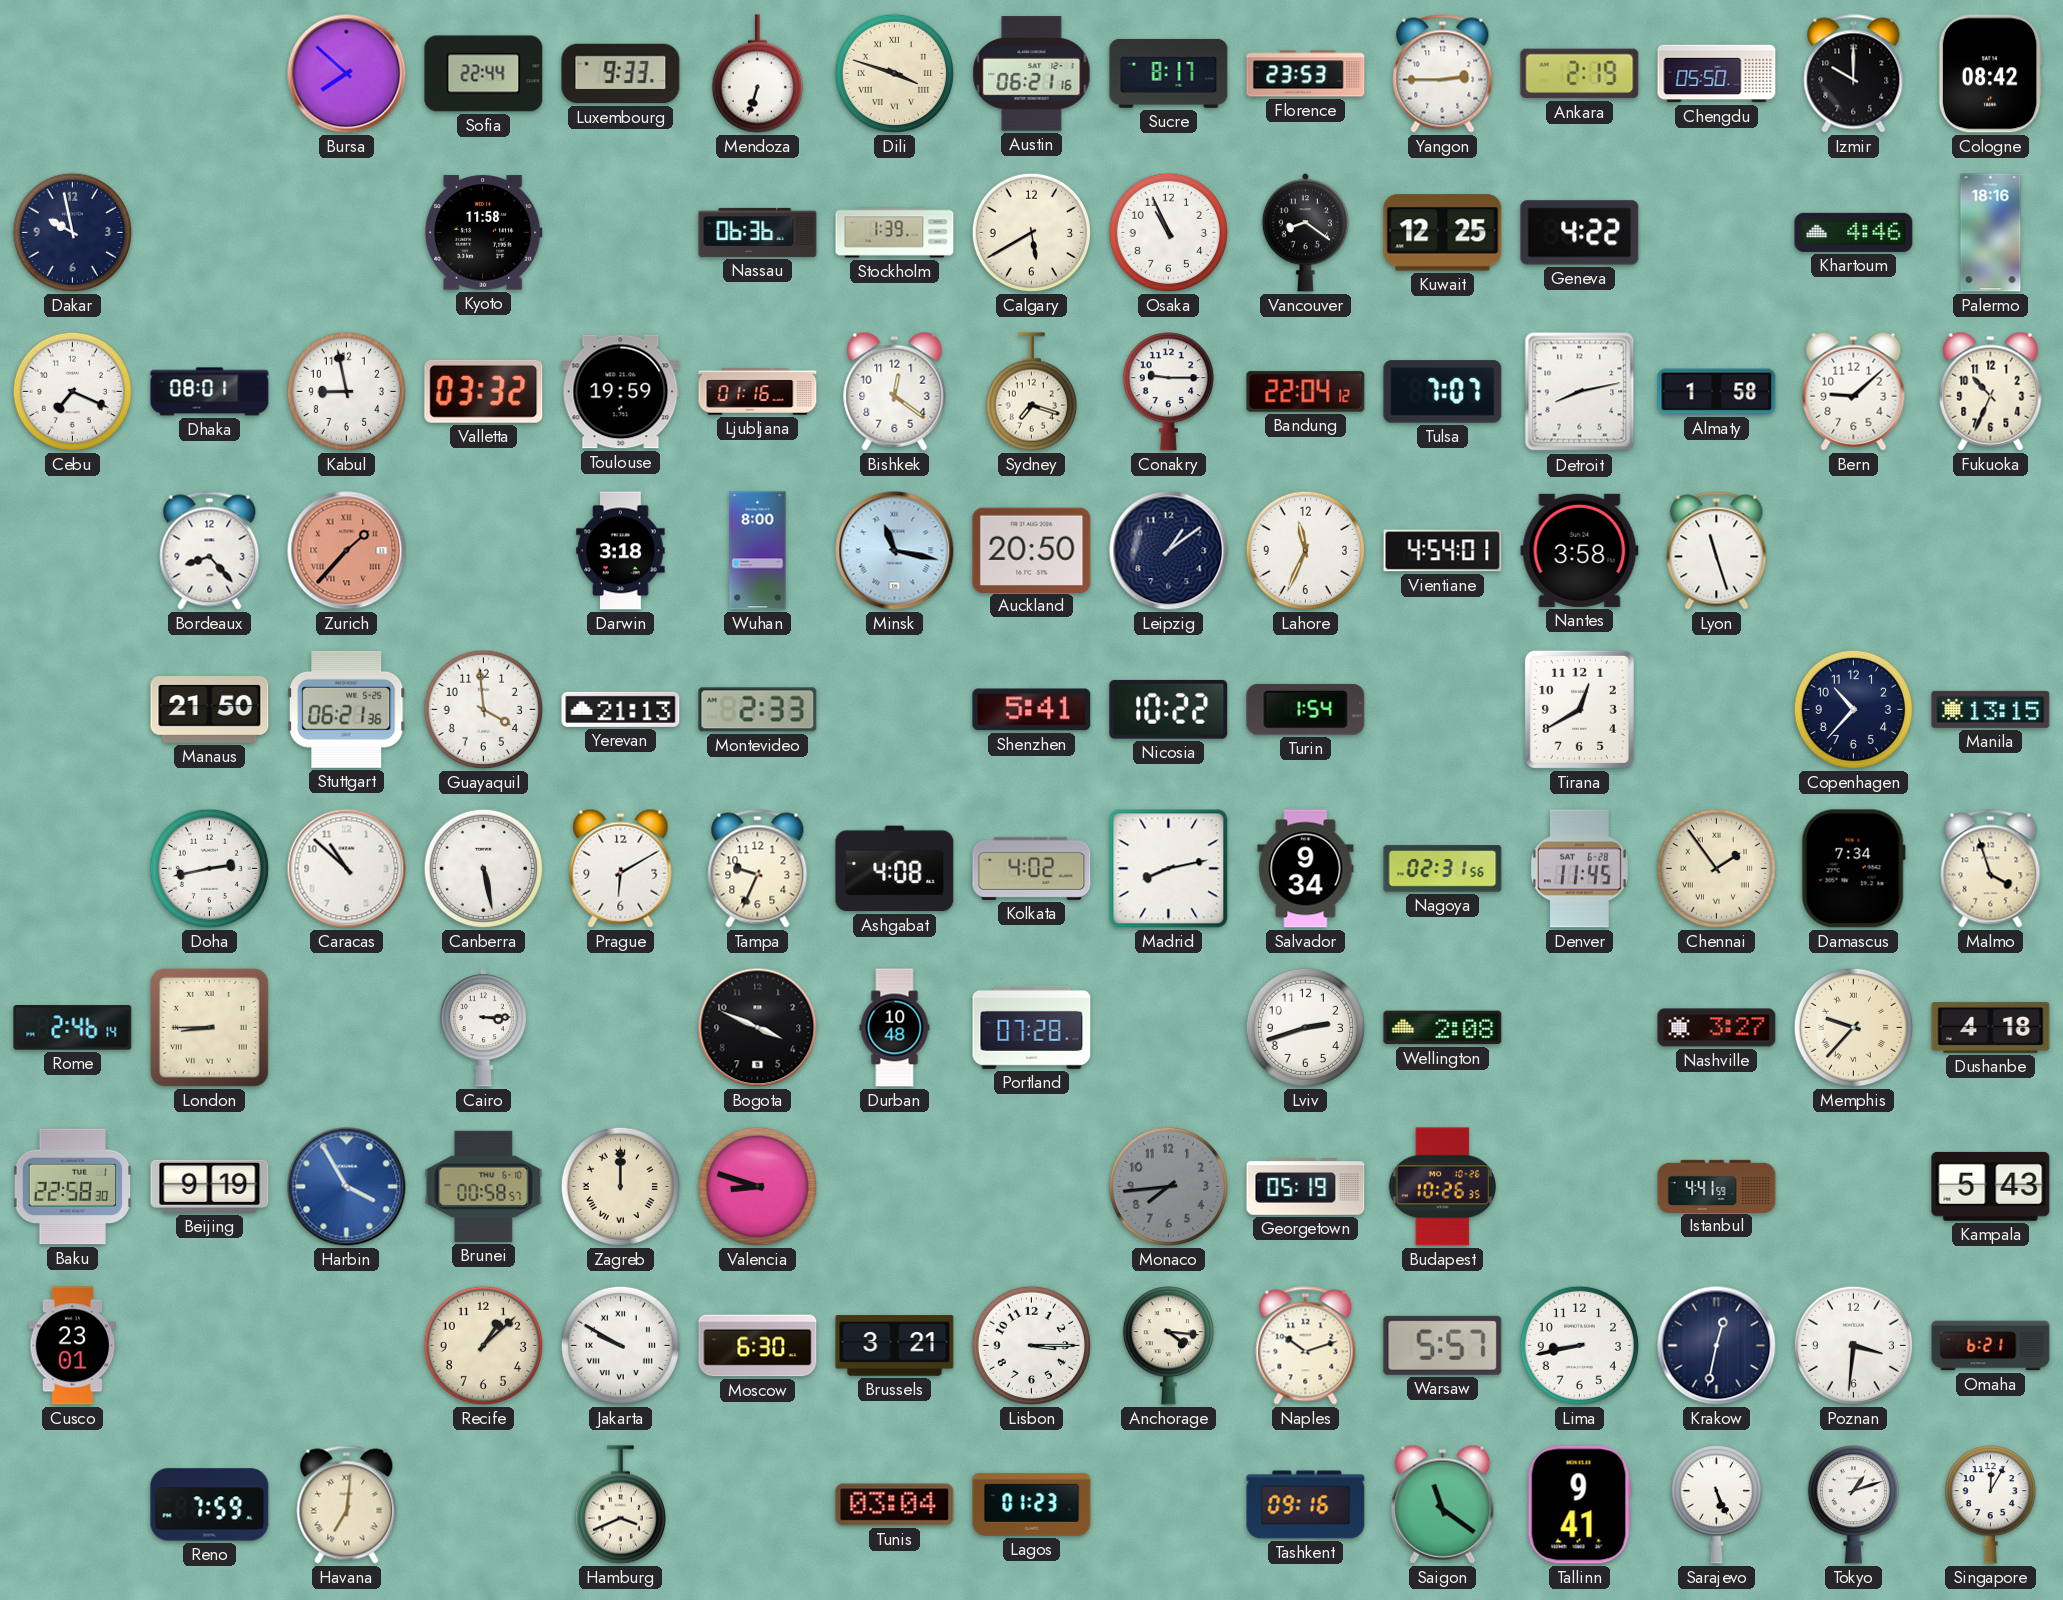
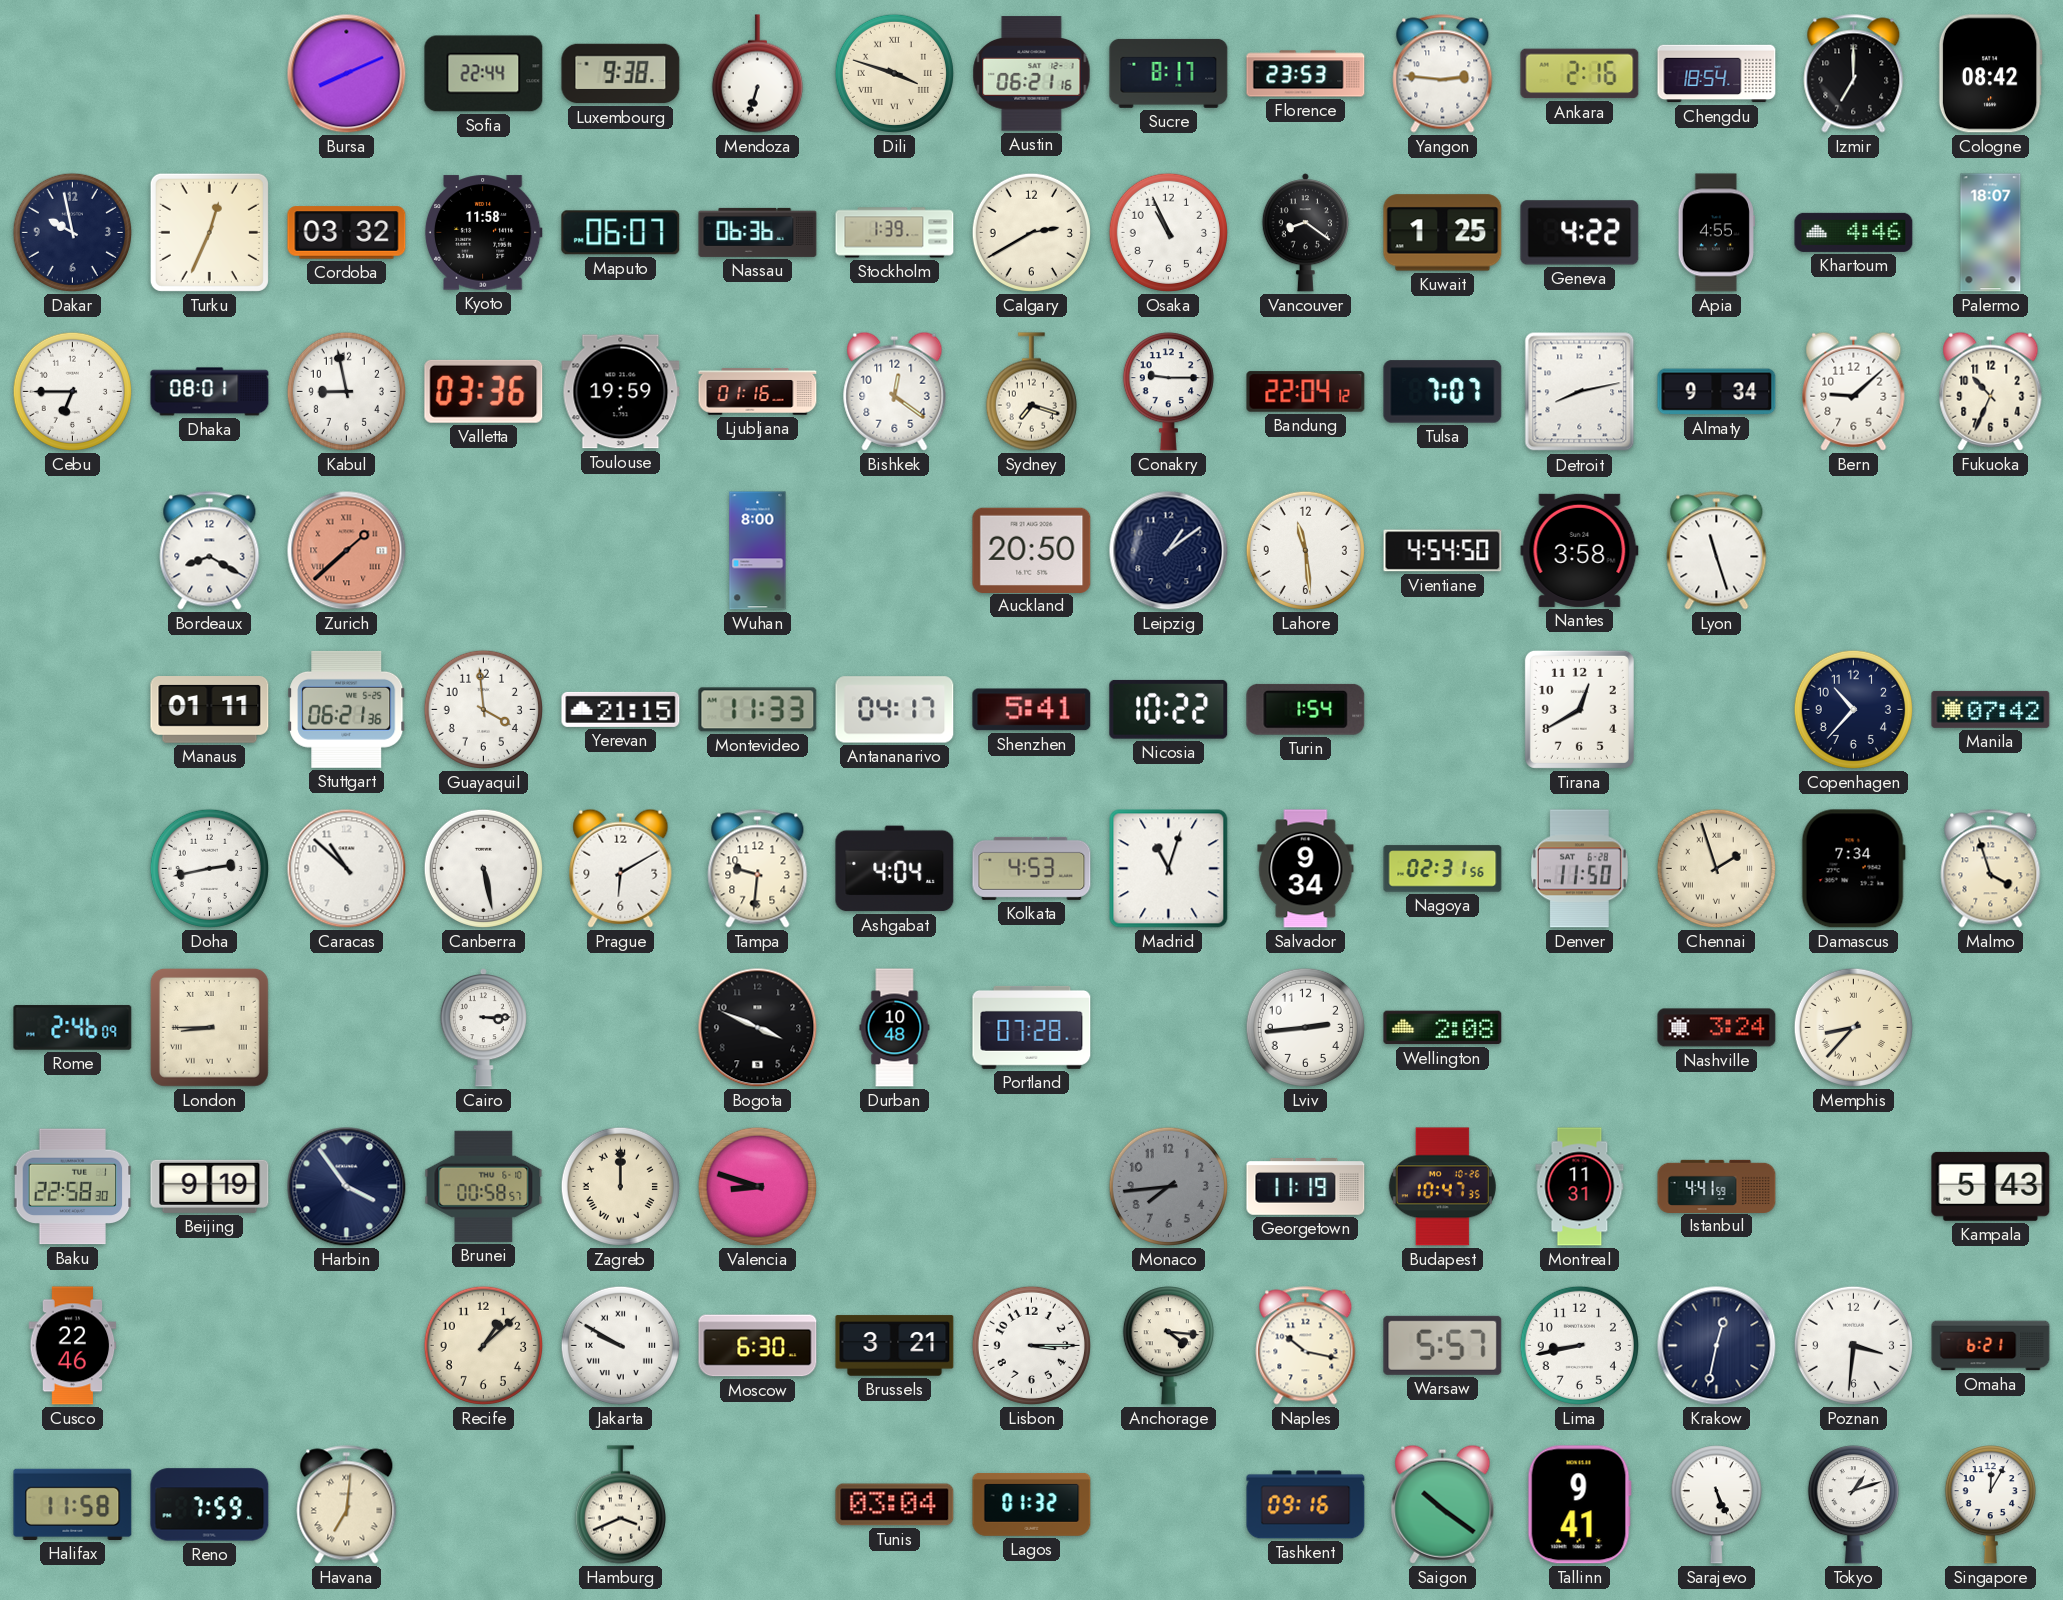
Bursa: 7:52 -> 8:11 (347, 74)
Luxembourg: 9:33 -> 9:38 (621, 74)
Yangon: 2:45 -> 2:46 (1443, 74)
Ankara: 2:19 -> 2:16 (1580, 74)
Chengdu: 05:50 -> 18:54 (1717, 74)
Izmir: 10:00 -> 7:00 (1854, 74)
Turku: none -> 12:34 (209, 232)
Cordoba: none -> 03:32 (347, 233)
Maputo: none -> 06:07 (621, 233)
Calgary: 5:40 -> 2:40 (1031, 232)
Kuwait: 12:25 -> 1:25 (1443, 233)
Apia: none -> 4:55 (1716, 233)
Palermo: 18:16 -> 18:07 (1991, 233)
Cebu: 7:19 -> 6:45 (72, 391)
Valletta: 03:32 -> 03:36 (484, 391)
Almaty: 1:58 -> 9:34 (1717, 392)
Bordeaux: 8:23 -> 8:20 (210, 551)
Zurich: 1:37 -> 1:38 (347, 551)
Darwin: 3:18 -> none (621, 551)
Minsk: 11:17 -> none (895, 551)
Lahore: 11:34 -> 11:29 (1305, 550)
Vientiane: 4:54:01 -> 4:54:50 (1443, 551)
Manaus: 21:50 -> 01:11 (210, 710)
Yerevan: 21:13 -> 21:15 (621, 709)
Montevideo: 2:33 -> 11:33 (758, 710)
Antananarivo: none -> 04:17 (895, 710)
Manila: 13:15 -> 07:42 (1991, 709)
Tampa: 9:34 -> 9:31 (758, 869)
Ashgabat: 4:08 -> 4:04 (895, 869)
Kolkata: 4:02 -> 4:53 (1032, 868)
Madrid: 8:13 -> 11:03 (1169, 869)
Denver: 11:45 -> 11:50 (1579, 869)
Chennai: 1:54 -> 1:57 (1716, 868)
Rome: 2:46:14 -> 2:46:09 (73, 1028)
Lviv: 2:42 -> 2:44 (1305, 1027)
Nashville: 3:27 -> 3:24 (1717, 1028)
Memphis: 9:37 -> 8:37 (1853, 1027)
Dushanbe: 4:18 -> none (1991, 1027)
Harbin: 3:55 -> 3:54 (347, 1187)
Harbin dial: blue -> navy (347, 1187)
Georgetown: 05:19 -> 11:19 (1306, 1187)
Budapest: 10:26 -> 10:47 (1442, 1187)
Montreal: none -> 11:31 (1580, 1187)
Cusco: 23:01 -> 22:46 (73, 1346)
Naples: 10:12 -> 10:17 (1306, 1346)
Halifax: none -> 11:58 (73, 1504)
Lagos: 01:23 -> 01:32 (1032, 1505)
Saigon: 11:21 -> 10:21 (1443, 1504)
